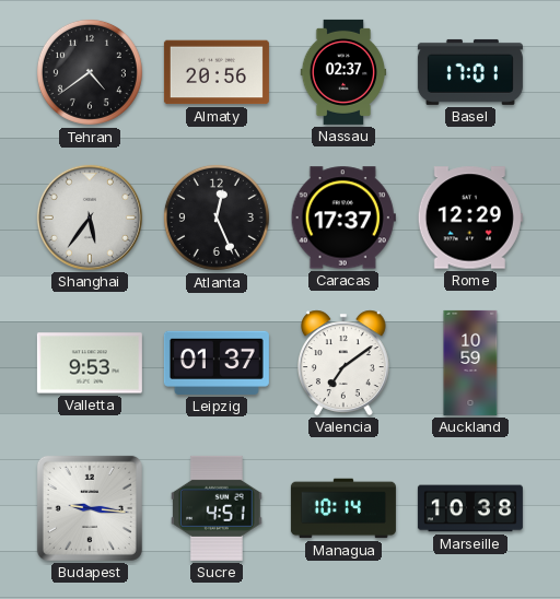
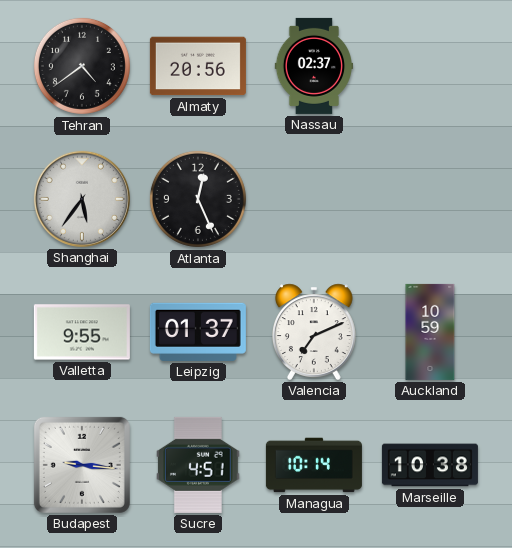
Basel: 17:01 -> none (470, 72)
Caracas: 17:37 -> none (343, 218)
Rome: 12:29 -> none (470, 218)
Valletta: 9:53 -> 9:55 (82, 332)
Valencia: 7:09 -> 7:11 (314, 332)
